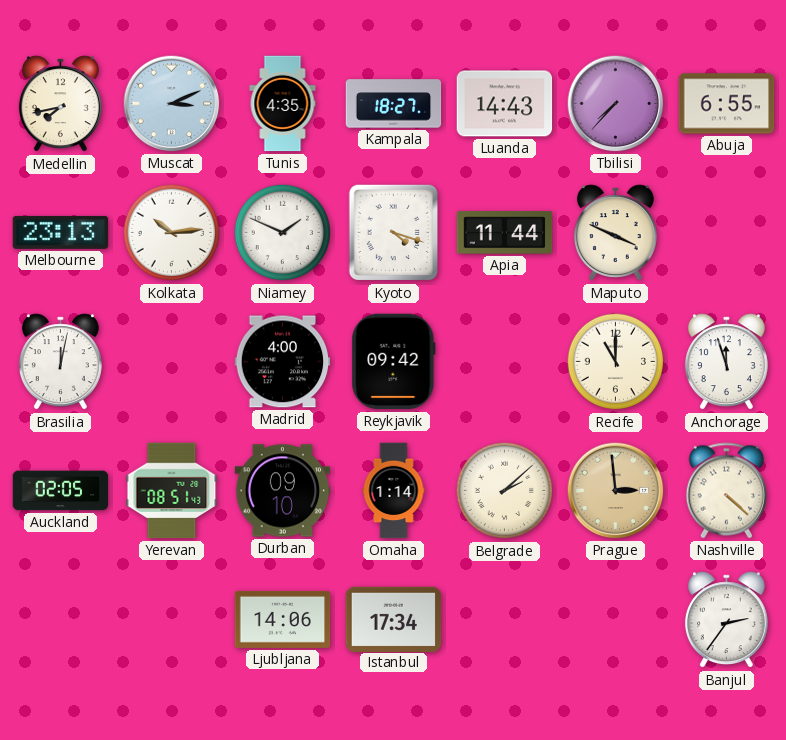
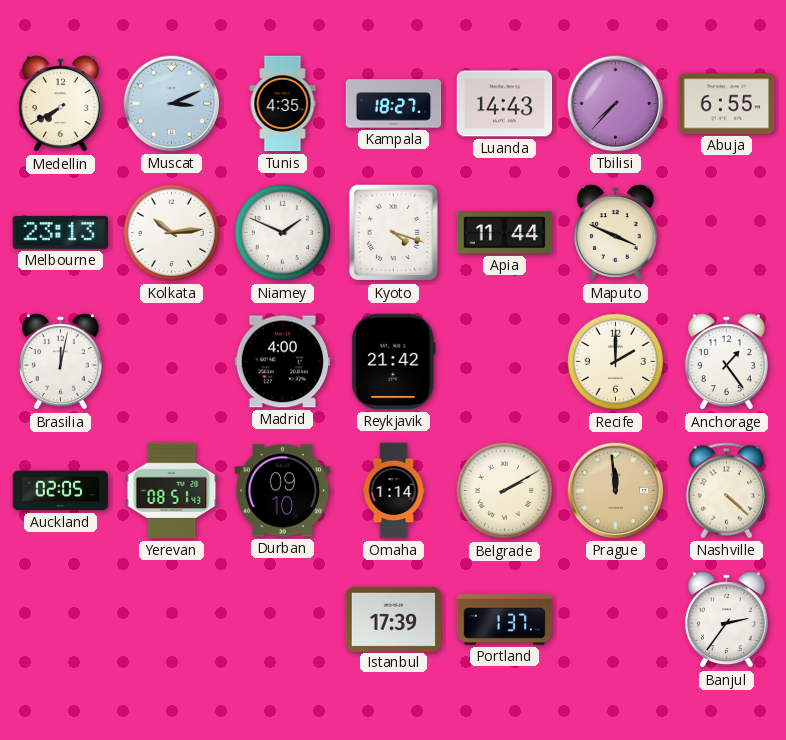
Medellin: 7:43 -> 7:40 (60, 104)
Reykjavik: 09:42 -> 21:42 (394, 362)
Recife: 11:00 -> 2:00 (616, 362)
Anchorage: 11:57 -> 1:24 (726, 362)
Belgrade: 2:08 -> 2:10 (505, 491)
Prague: 2:59 -> 11:59 (616, 491)
Ljubljana: 14:06 -> none (283, 619)
Istanbul: 17:34 -> 17:39 (394, 619)
Portland: none -> 1:37 (505, 620)
